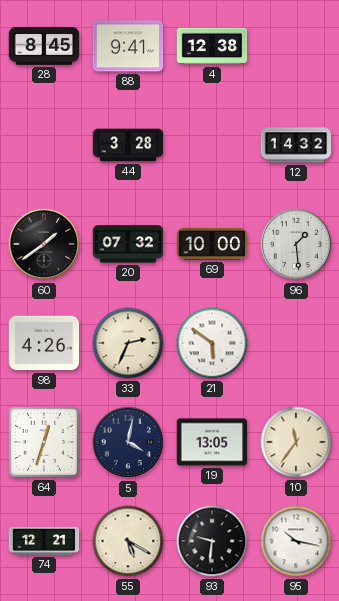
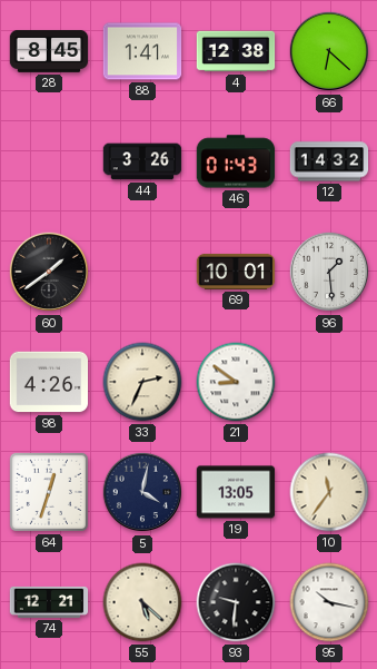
88: 9:41 -> 1:41 (142, 51)
66: none -> 6:22 (329, 51)
44: 3:28 -> 3:26 (142, 161)
46: none -> 01:43 (236, 161)
20: 07:32 -> none (128, 244)
69: 10:00 -> 10:01 (236, 272)
21: 5:51 -> 8:51 (236, 382)
55: 5:20 -> 5:22 (142, 602)
